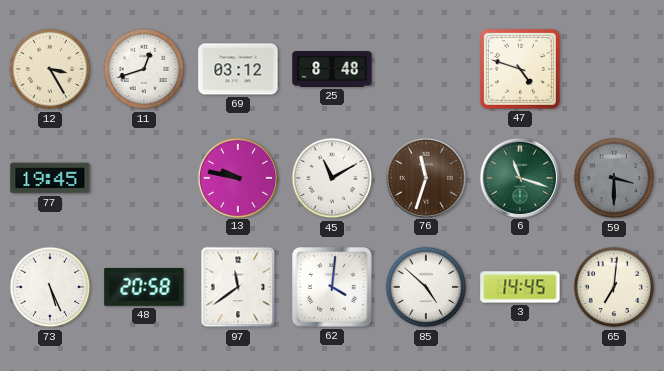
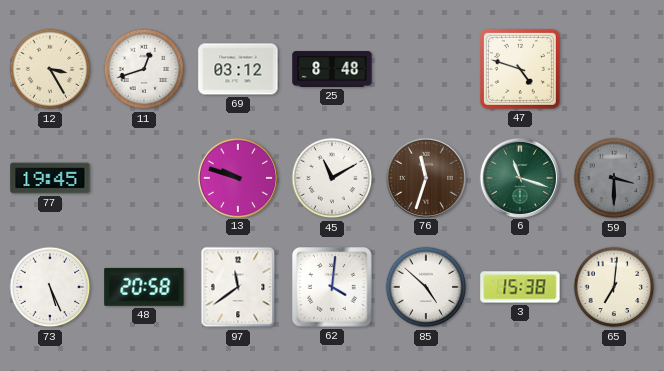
13: 9:47 -> 9:48 (237, 177)
3: 14:45 -> 15:38 (520, 287)
